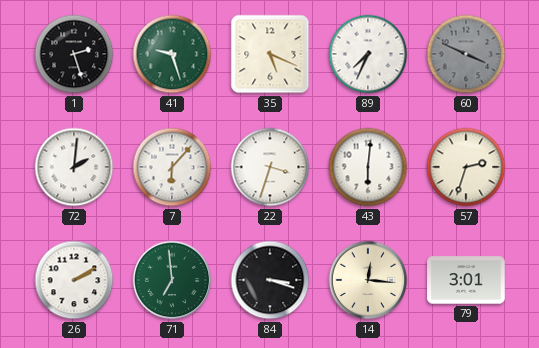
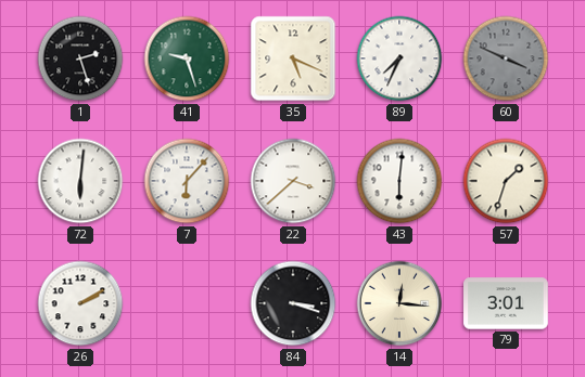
72: 2:01 -> 6:01 (80, 181)
22: 3:33 -> 3:38 (293, 181)
57: 2:33 -> 1:33 (506, 181)
71: 6:59 -> none (172, 280)
